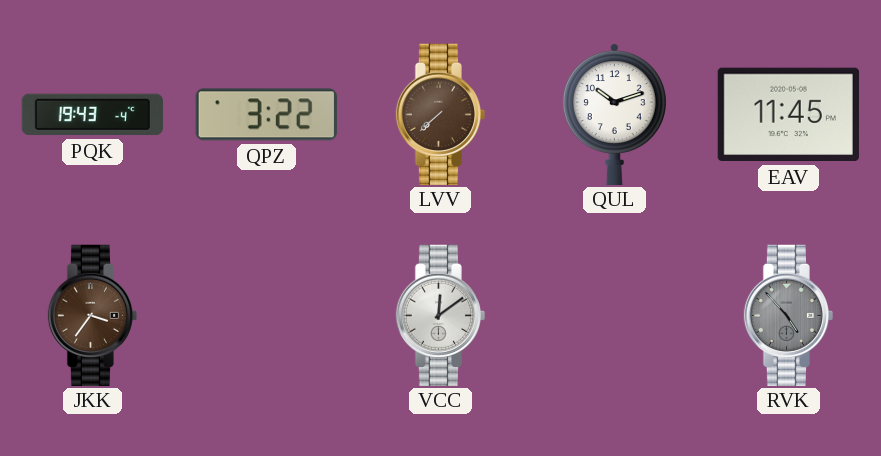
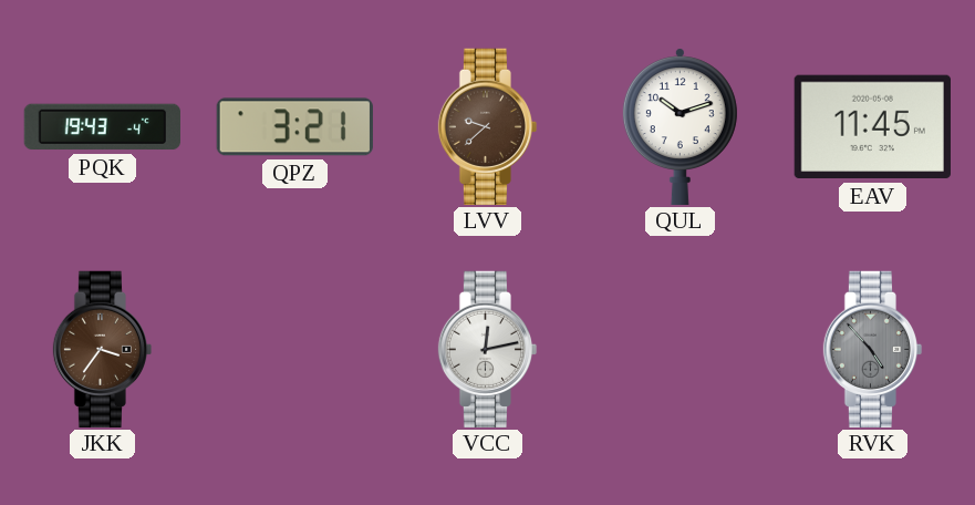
QPZ: 3:22 -> 3:21 (294, 127)
LVV: 7:38 -> 9:38 (488, 126)
VCC: 12:09 -> 12:13 (488, 349)
